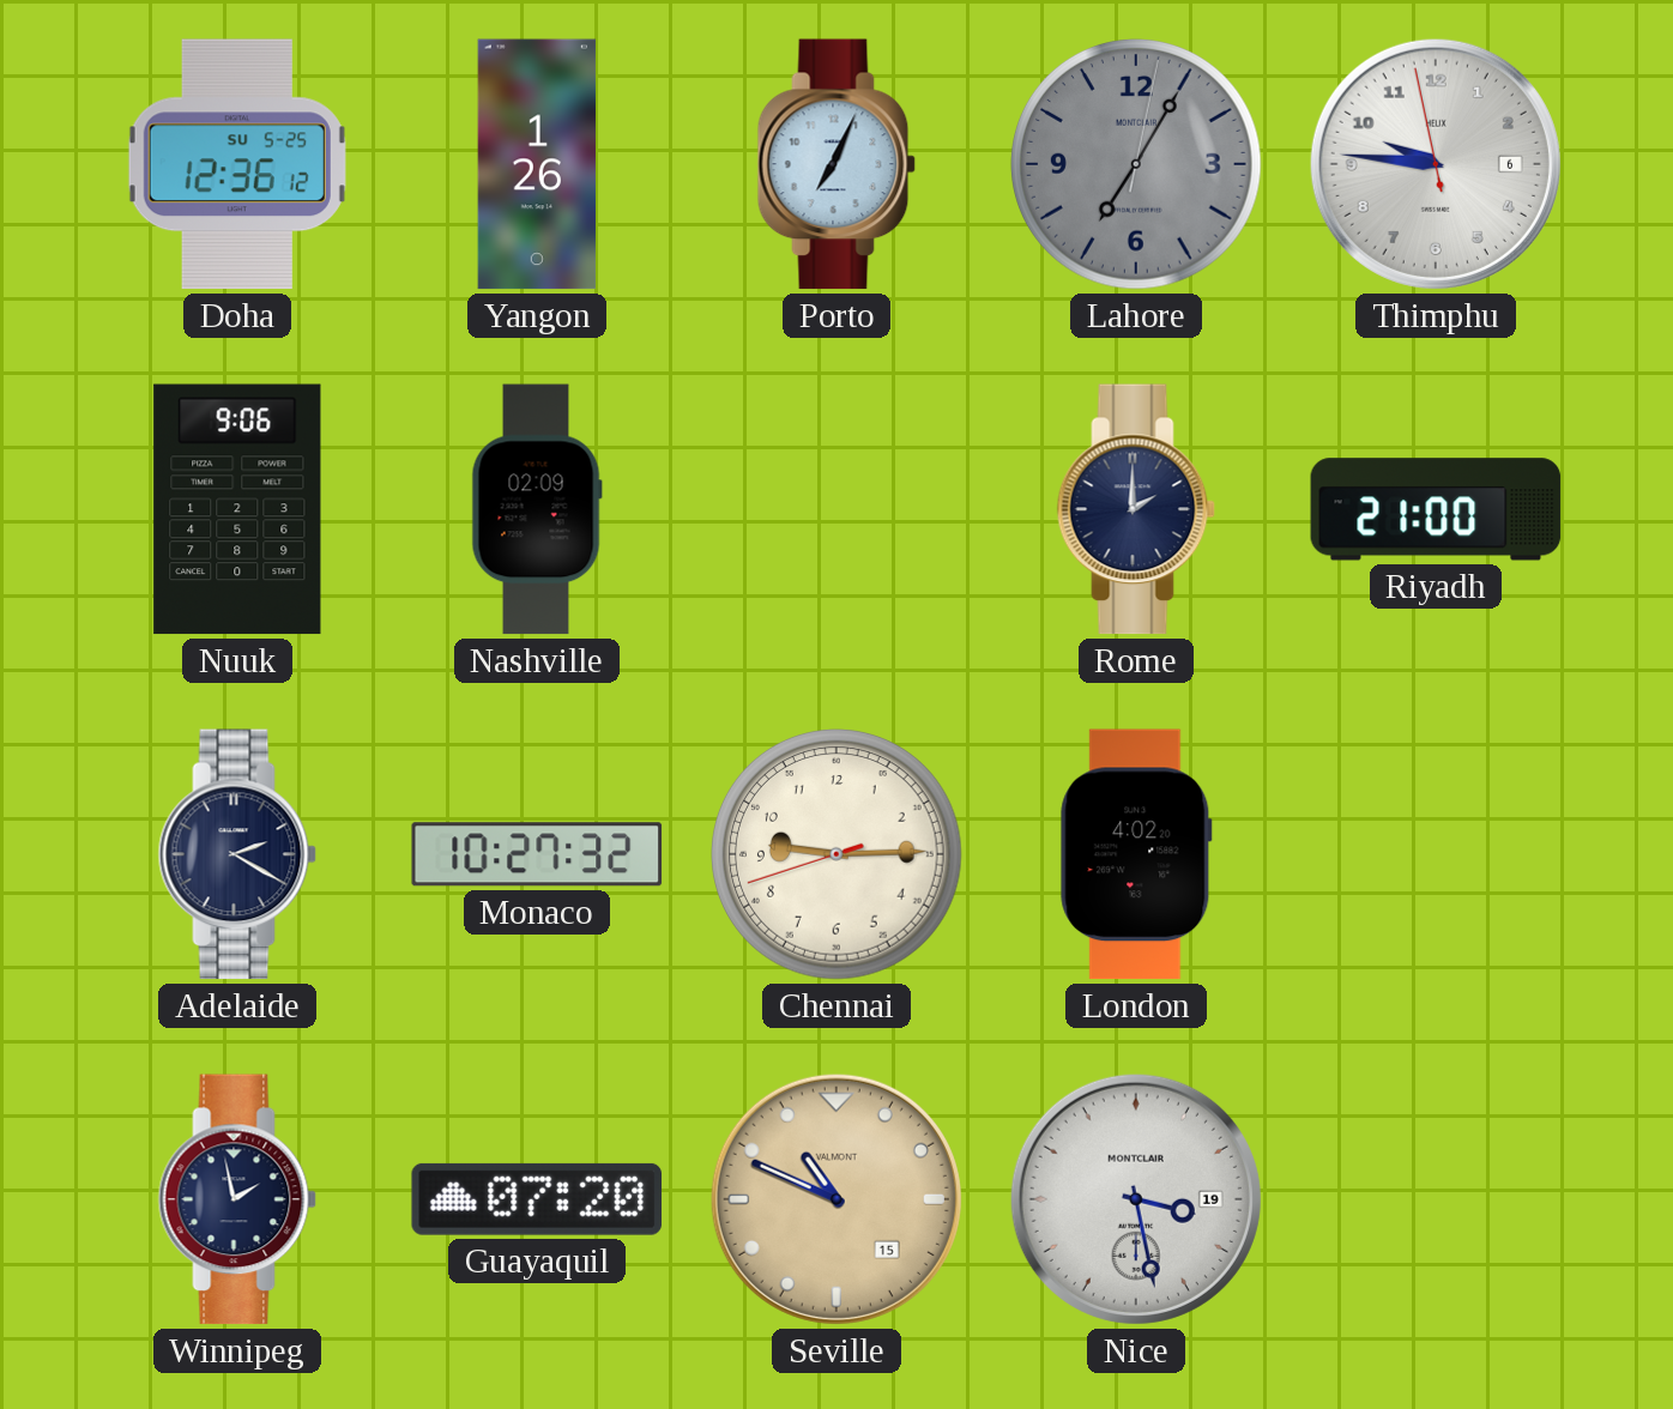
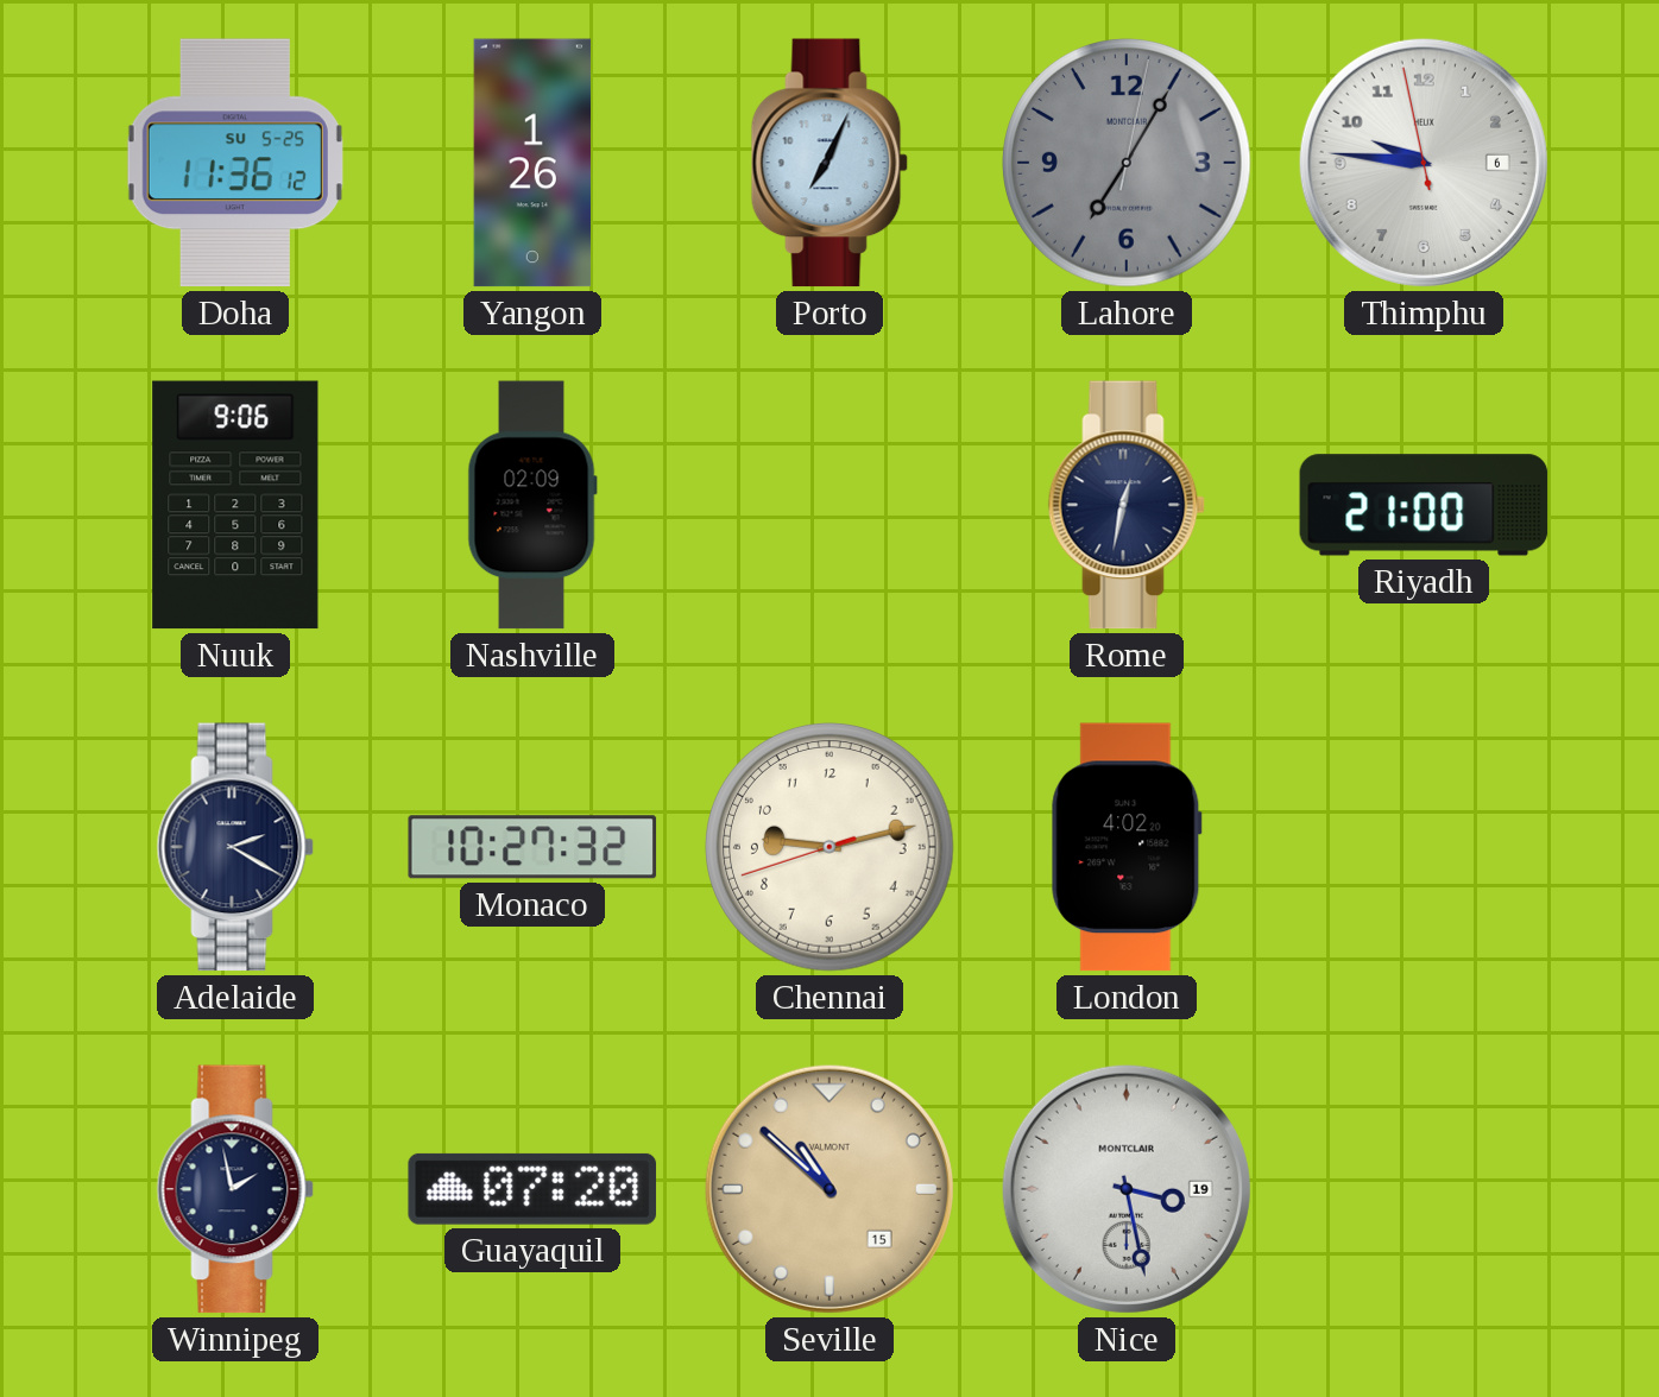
Doha: 12:36 -> 11:36 (235, 163)
Rome: 2:00 -> 12:32 (1127, 505)
Chennai: 9:14 -> 9:12 (831, 848)
Seville: 10:49 -> 10:52 (829, 1189)
